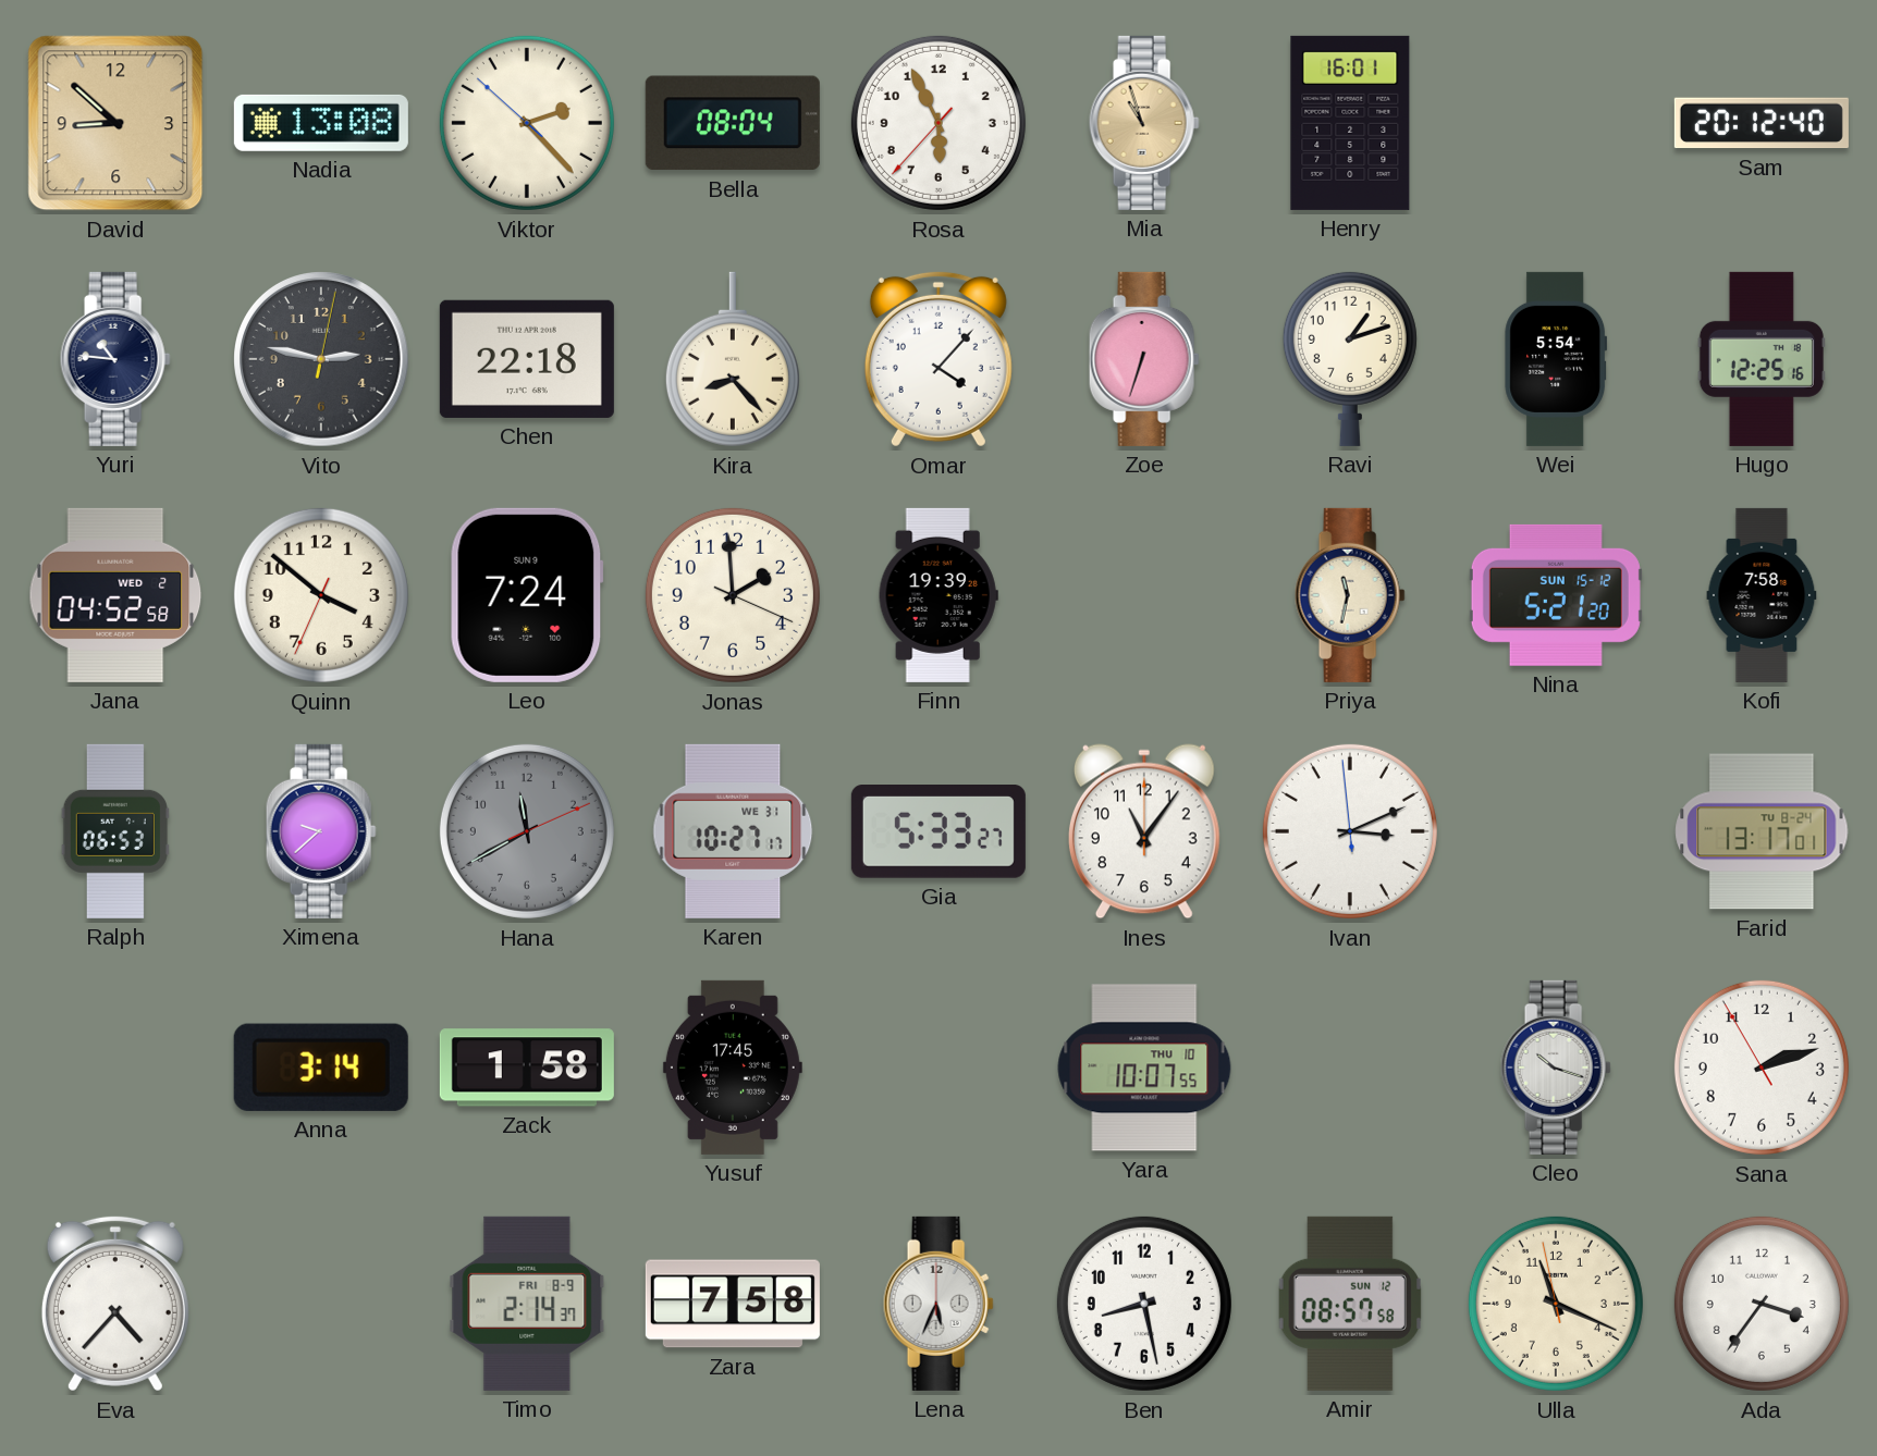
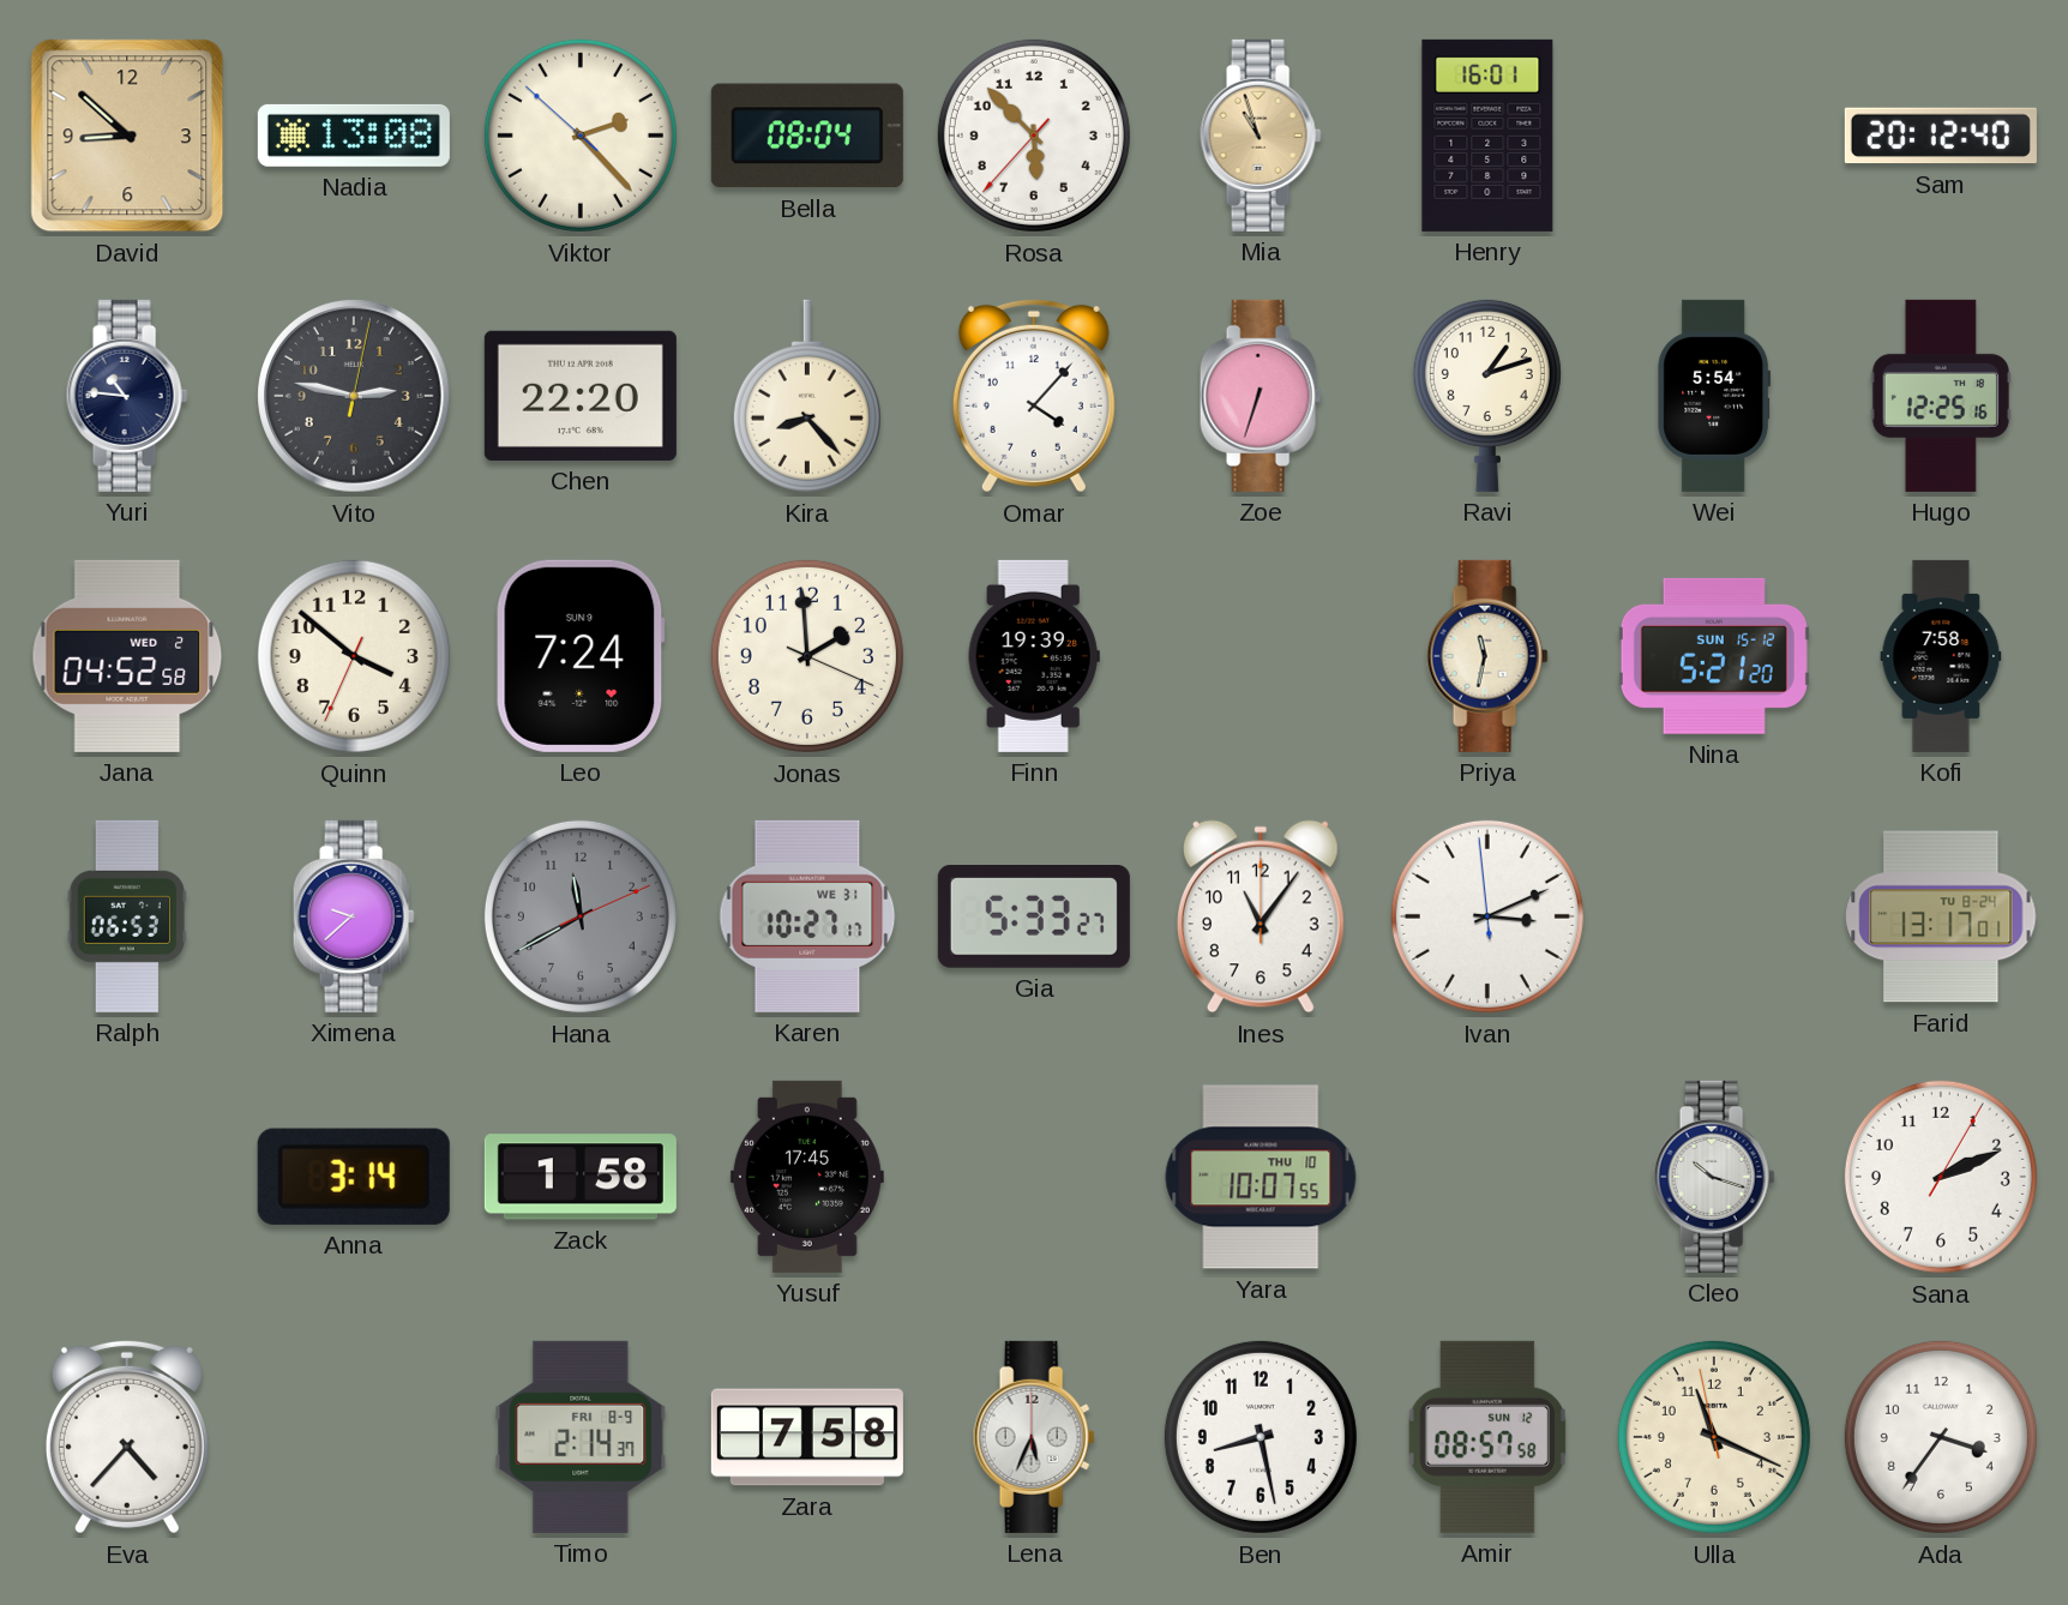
Rosa: 5:55 -> 5:52 (1034, 136)
Chen: 22:18 -> 22:20 (581, 396)
Sana: 2:11:55 -> 2:11:05 (1941, 1177)
